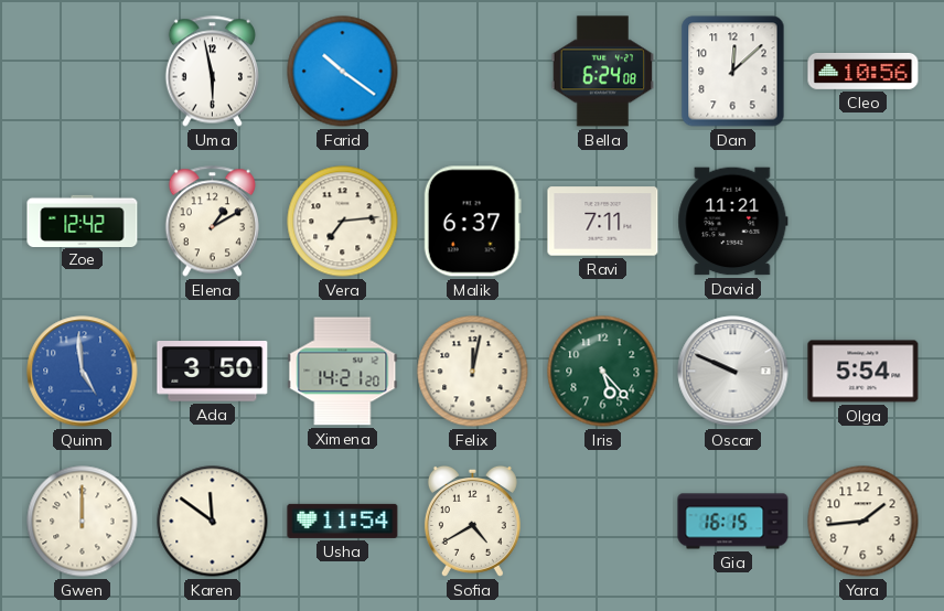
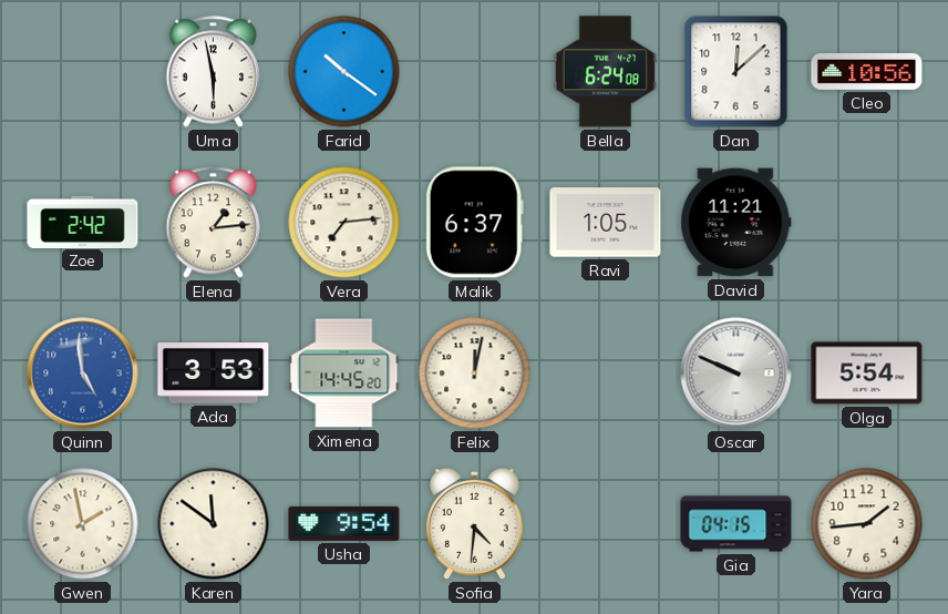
Zoe: 12:42 -> 2:42 (83, 222)
Elena: 1:10 -> 1:14 (213, 223)
Ravi: 7:11 -> 1:05 (606, 223)
Ada: 3:50 -> 3:53 (214, 373)
Ximena: 14:21 -> 14:45 (344, 373)
Iris: 5:23 -> none (603, 372)
Gwen: 12:00 -> 1:58 (83, 524)
Usha: 11:54 -> 9:54 (344, 523)
Sofia: 4:40 -> 4:31 (474, 523)
Gia: 16:15 -> 04:15 (736, 524)
